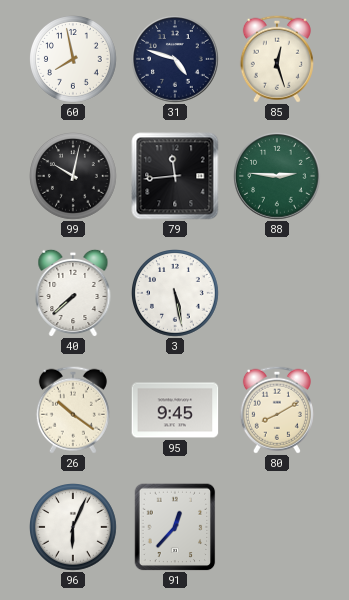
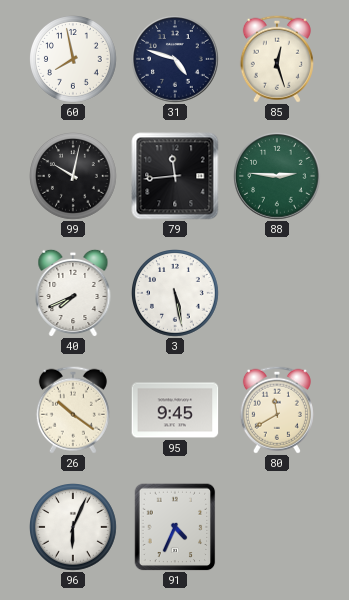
40: 7:38 -> 7:41 (73, 293)
80: 8:10 -> 11:40 (277, 410)
91: 12:37 -> 4:34 (175, 527)
